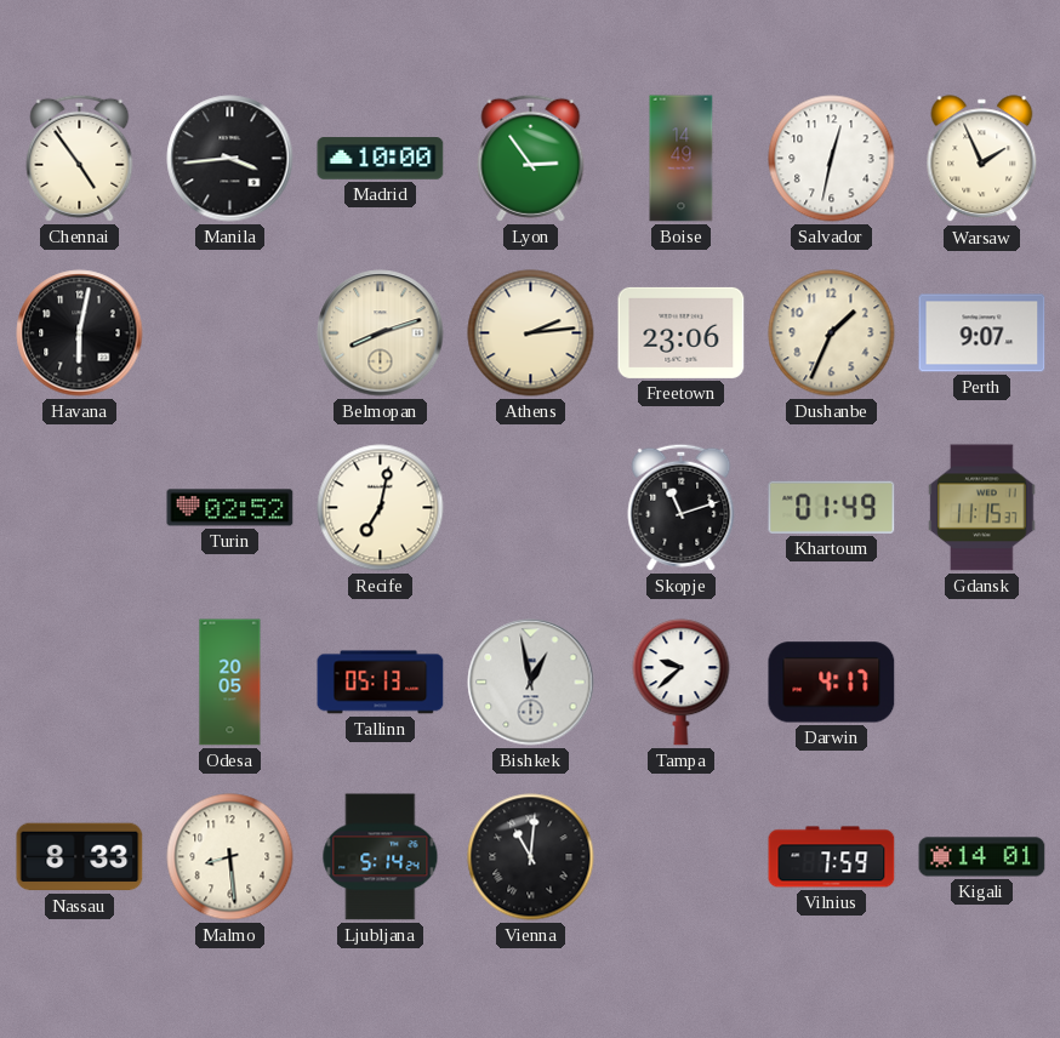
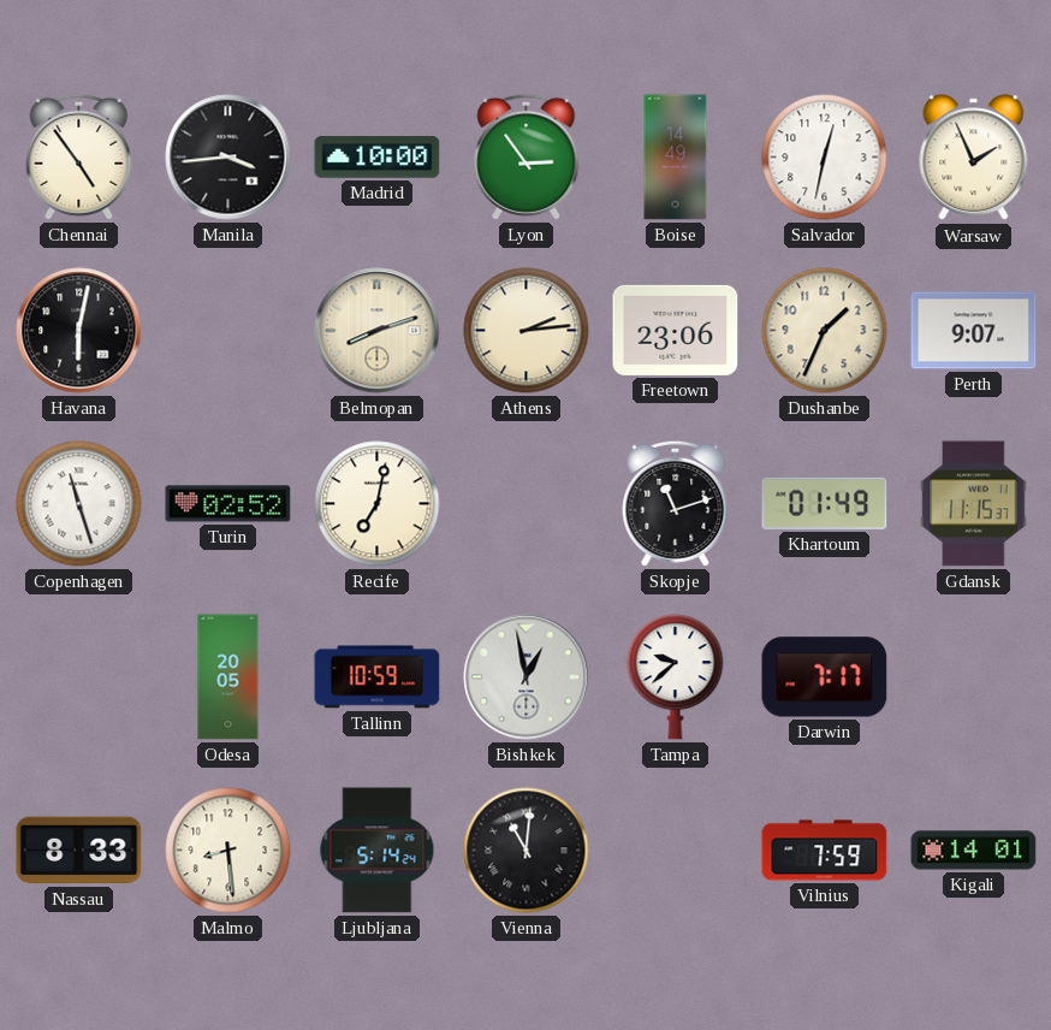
Copenhagen: none -> 11:27 (79, 504)
Tallinn: 05:13 -> 10:59 (378, 677)
Darwin: 4:17 -> 7:17 (825, 677)
